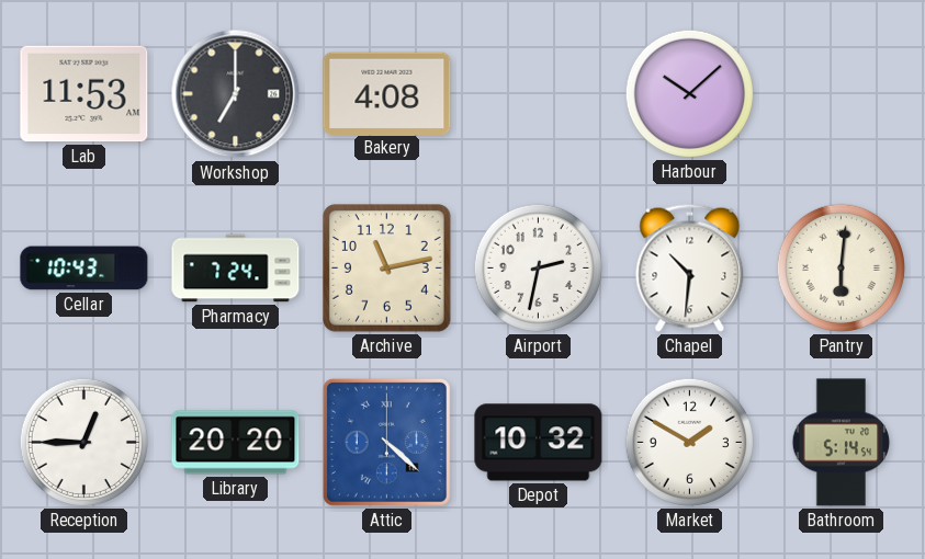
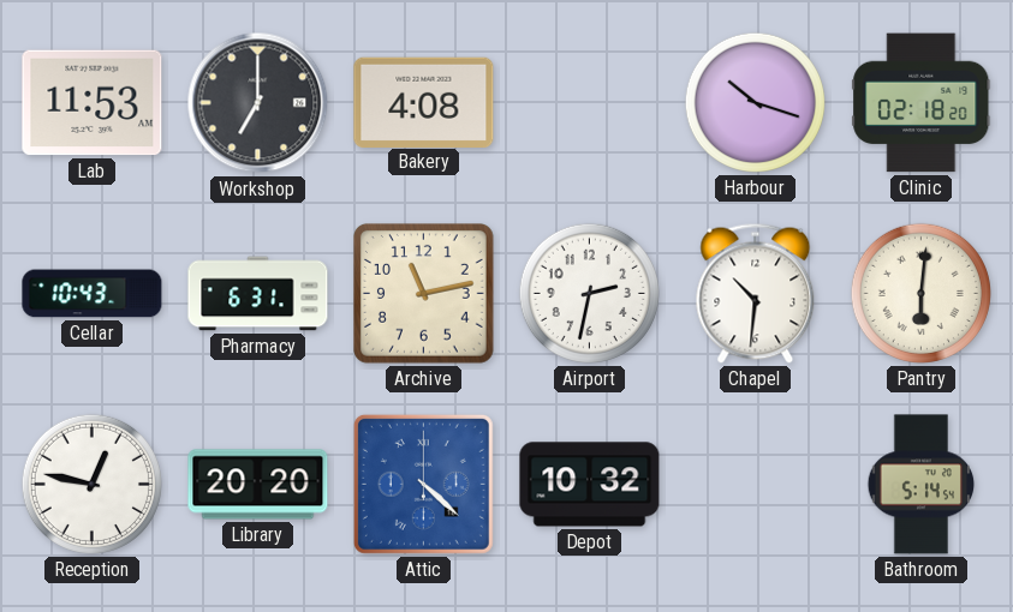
Harbour: 10:08 -> 10:18 (755, 102)
Clinic: none -> 02:18 (922, 103)
Pharmacy: 7:24 -> 6:31 (258, 294)
Reception: 12:45 -> 12:47 (91, 484)
Market: 1:50 -> none (689, 442)
